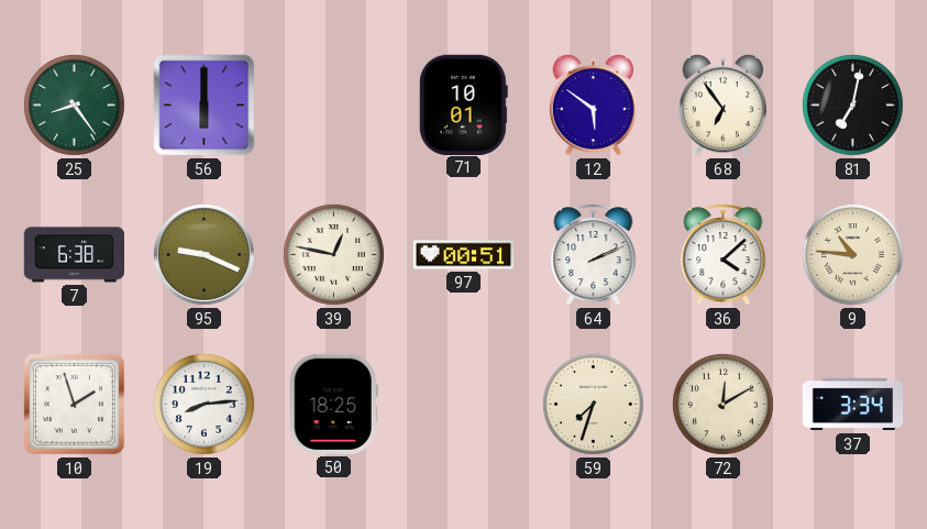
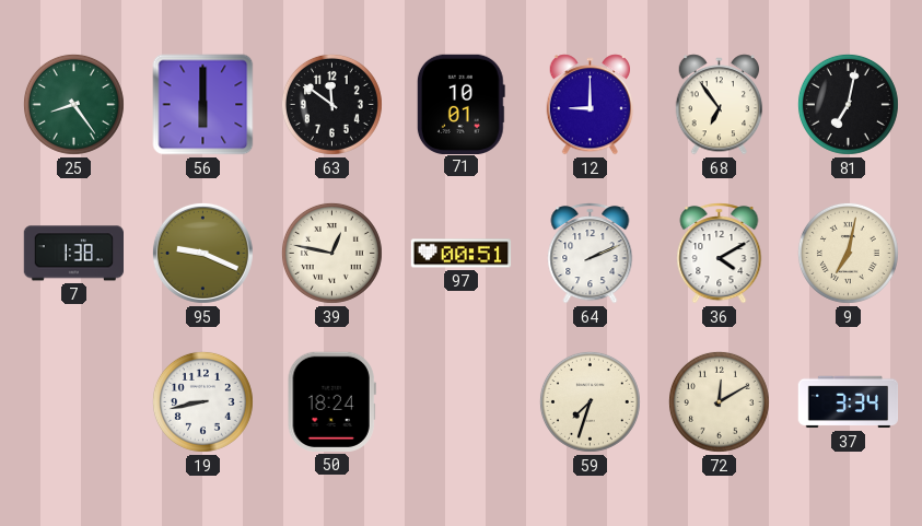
63: none -> 11:51 (331, 104)
12: 5:51 -> 9:00 (591, 105)
7: 6:38 -> 1:38 (73, 254)
36: 4:08 -> 4:10 (720, 254)
9: 10:46 -> 7:02 (848, 253)
10: 1:57 -> none (74, 404)
19: 8:14 -> 8:43 (202, 401)
50: 18:25 -> 18:24 (331, 401)
